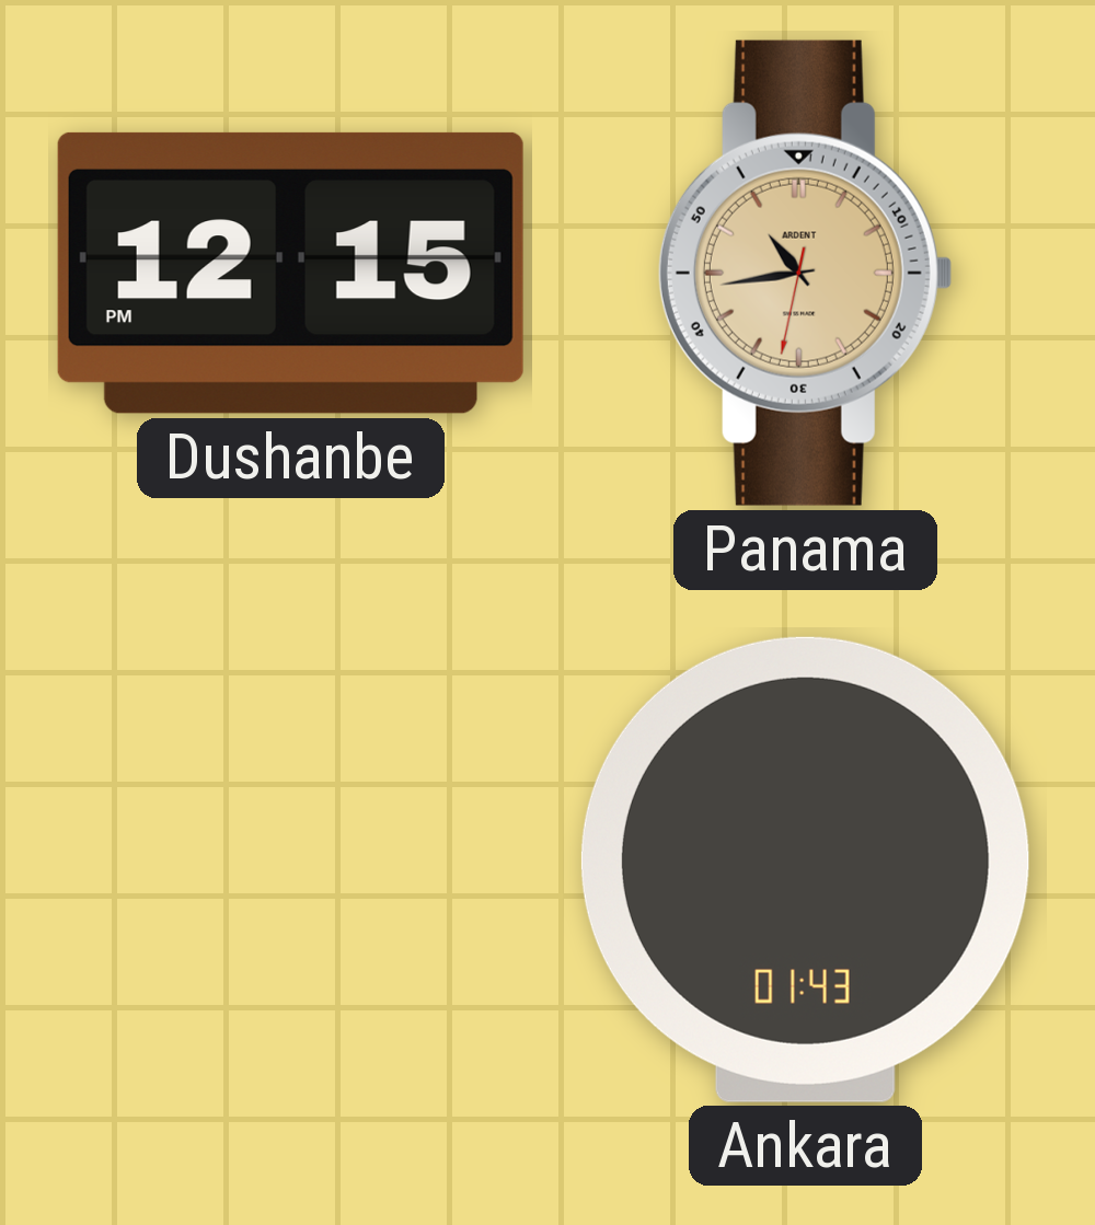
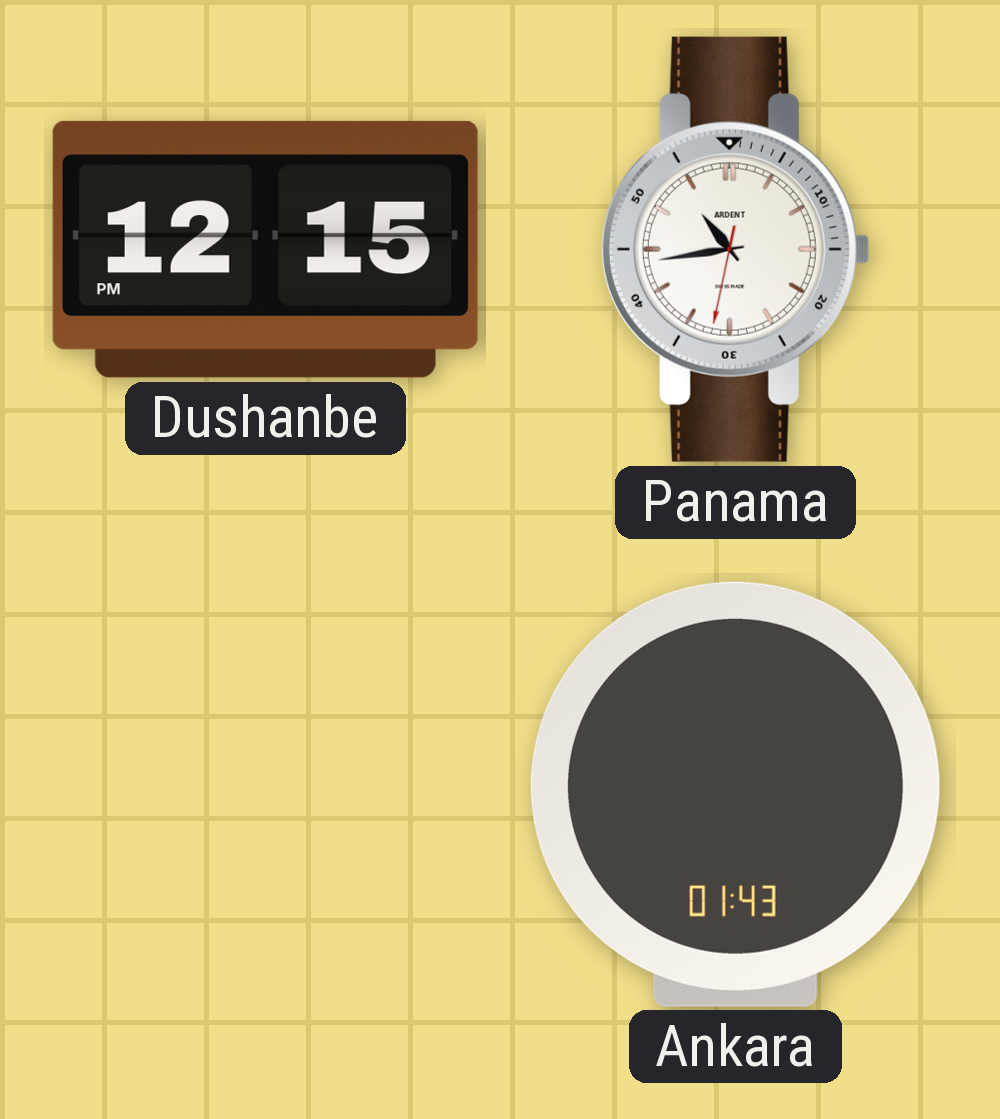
Panama dial: champagne -> white (735, 249)
